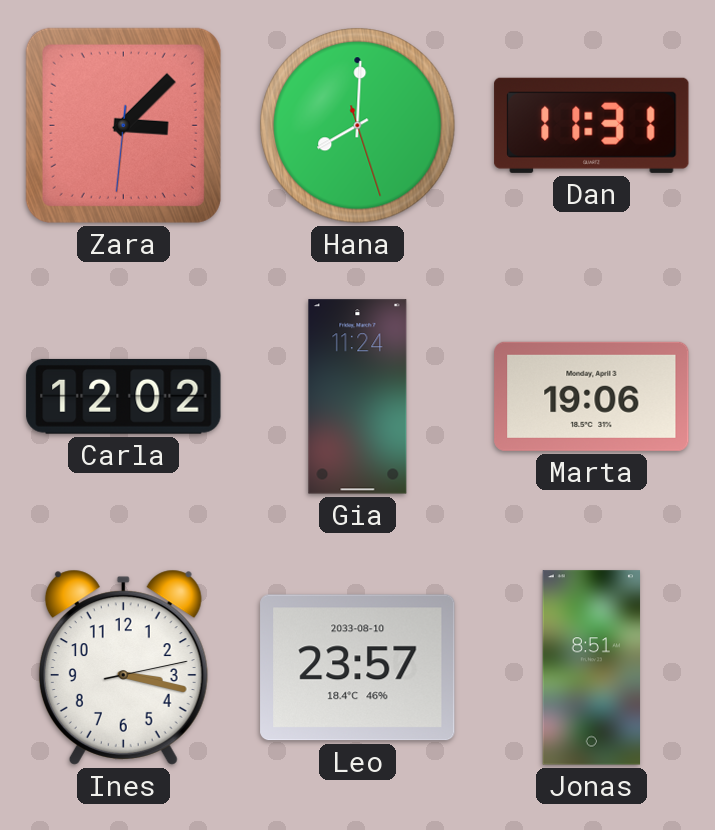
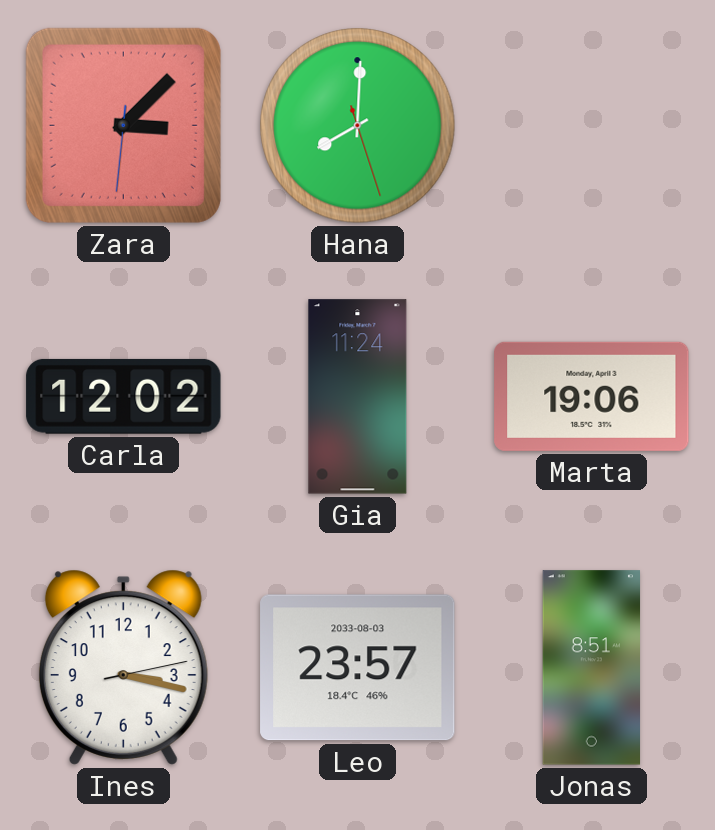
Dan: 11:31 -> none (592, 125)
Leo date: 2033-08-10 -> 2033-08-03 (358, 668)
